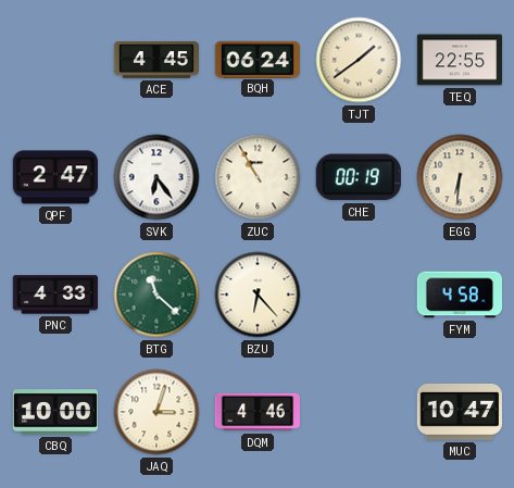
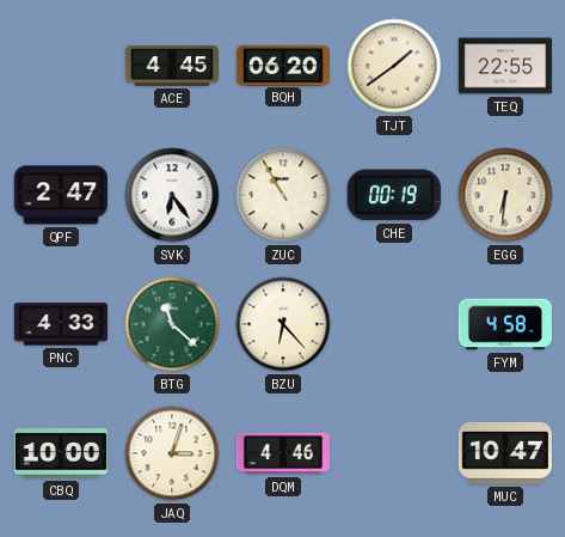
BQH: 06:24 -> 06:20 (282, 65)
